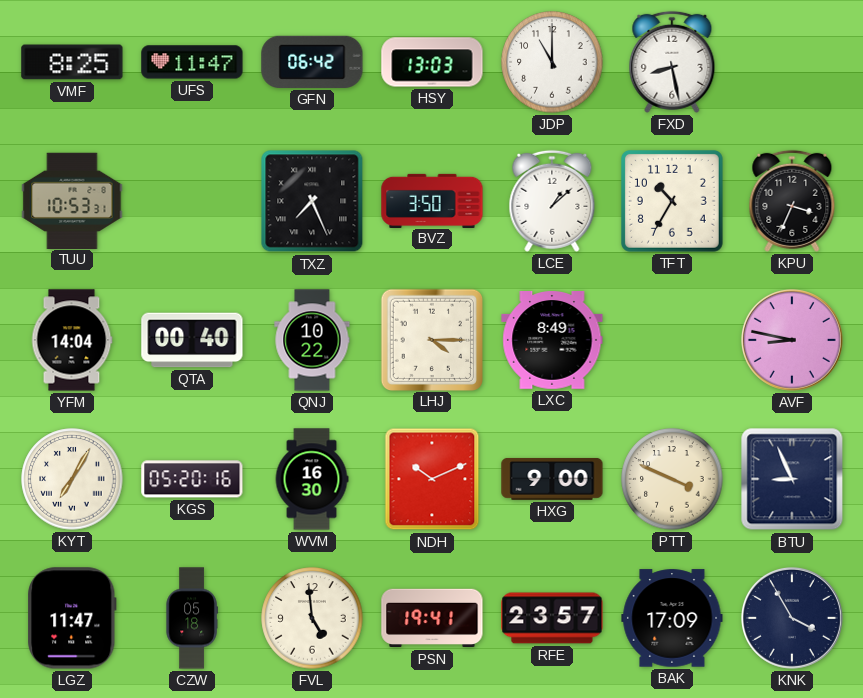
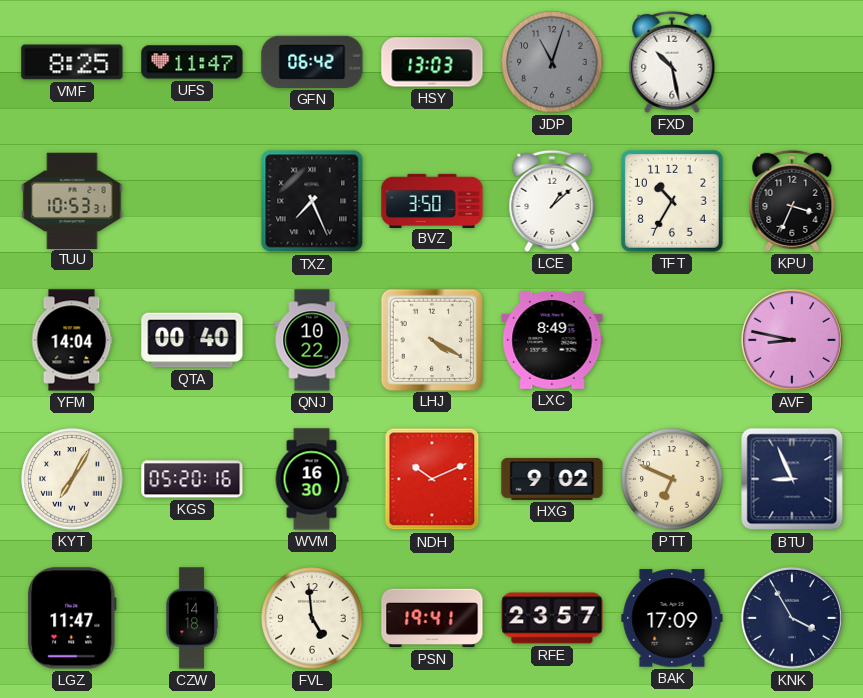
JDP: 11:00 -> 11:03 (552, 62)
JDP dial: white -> grey (552, 62)
FXD: 8:28 -> 10:28 (672, 62)
LHJ: 4:15 -> 4:20 (431, 339)
HXG: 9:00 -> 9:02 (552, 479)
PTT: 3:49 -> 6:49 (672, 479)
CZW: 05:18 -> 14:18 (192, 618)
